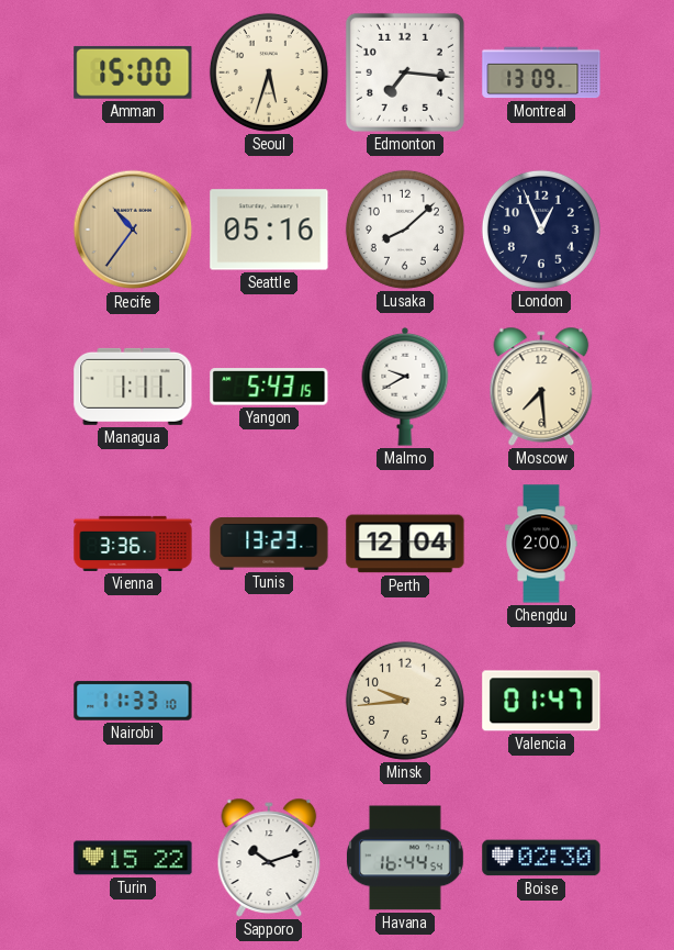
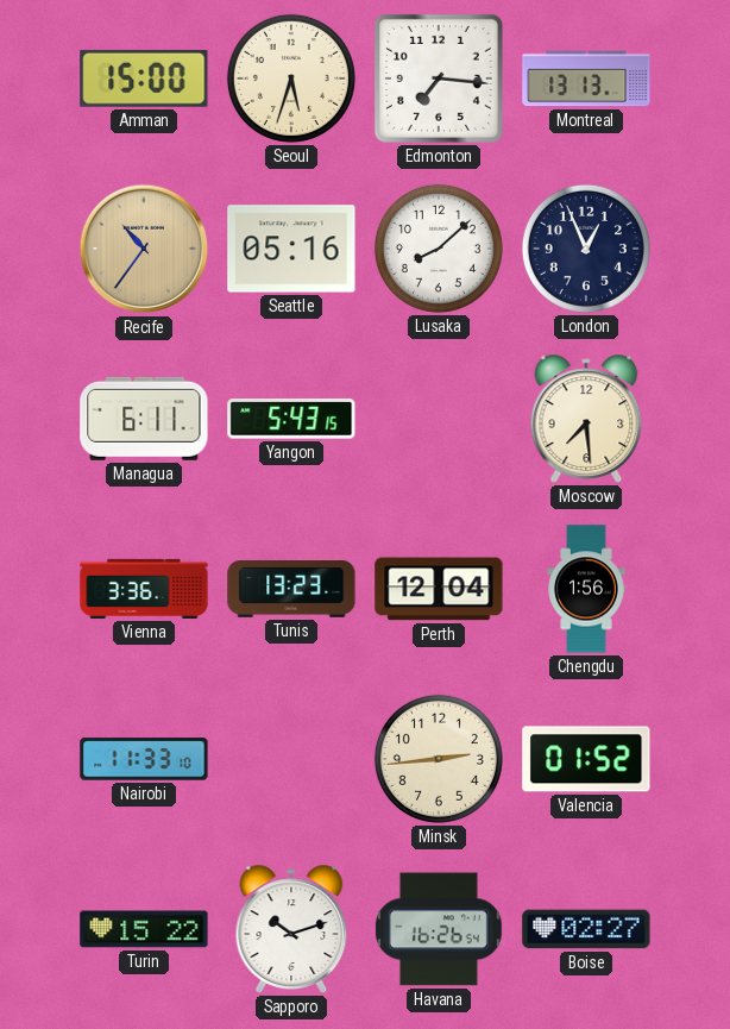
Montreal: 13:09 -> 13:13 (586, 79)
Managua: 1:11 -> 6:11 (144, 419)
Malmo: 9:40 -> none (405, 387)
Chengdu: 2:00 -> 1:56 (586, 589)
Minsk: 9:44 -> 2:44 (439, 759)
Valencia: 01:47 -> 01:52 (586, 759)
Havana: 16:44 -> 16:26 (439, 929)
Boise: 02:30 -> 02:27 (586, 929)
